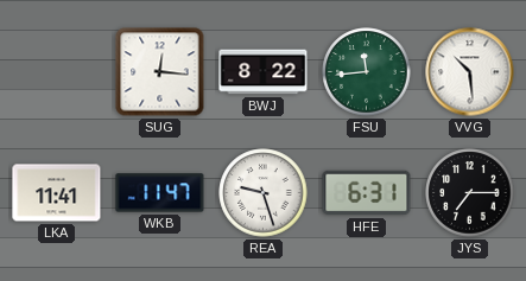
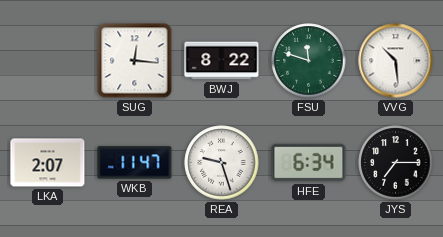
FSU: 11:44 -> 11:48 (309, 61)
LKA: 11:41 -> 2:07 (48, 163)
HFE: 6:31 -> 6:34 (309, 163)
